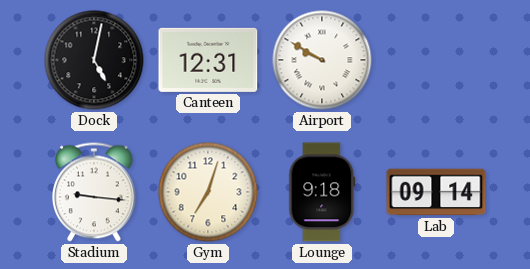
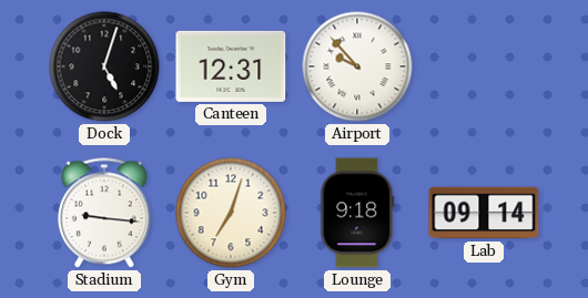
Dock: 5:02 -> 5:03 (104, 66)
Airport: 9:50 -> 9:53 (357, 66)
